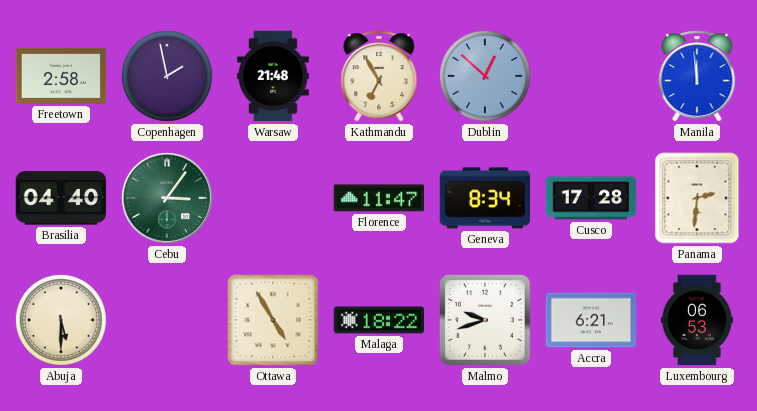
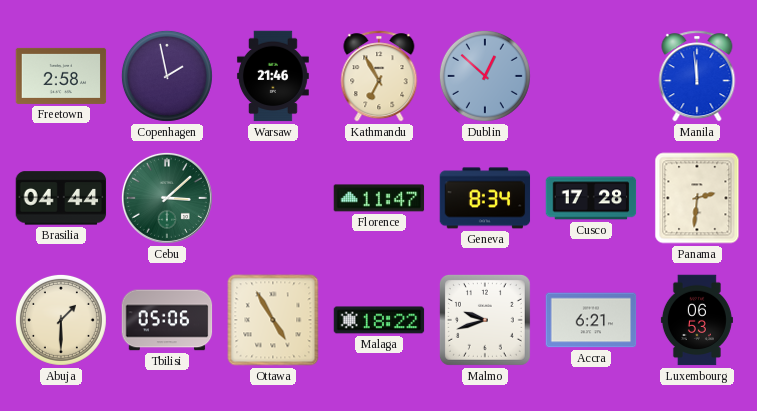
Warsaw: 21:48 -> 21:46 (273, 76)
Brasilia: 04:40 -> 04:44 (61, 198)
Cebu: 3:06 -> 3:08 (167, 198)
Abuja: 5:30 -> 1:30 (61, 320)
Tbilisi: none -> 05:06 (167, 320)
